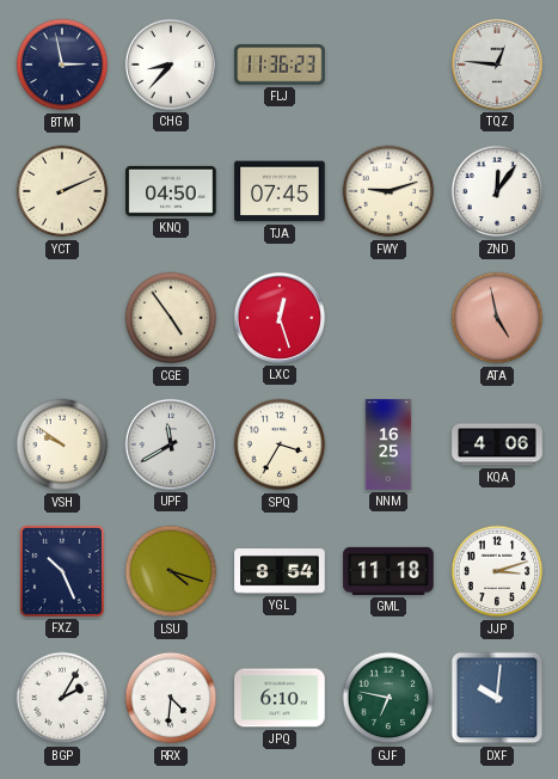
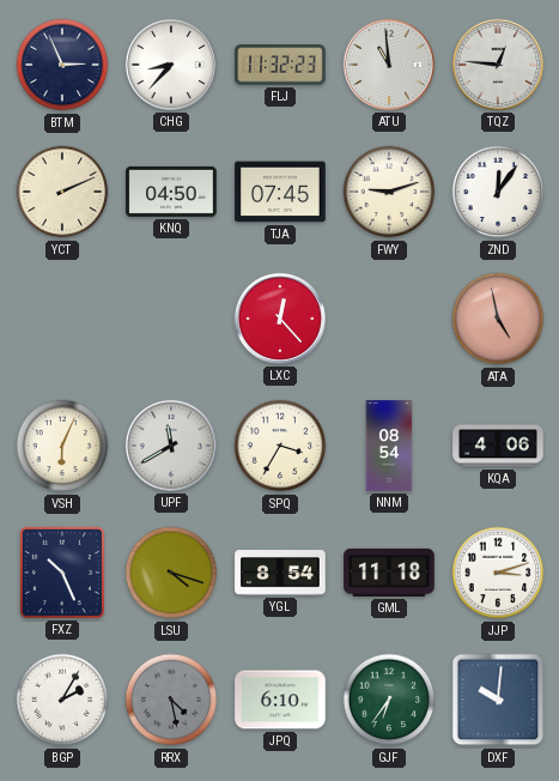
BTM: 2:58 -> 2:56 (62, 65)
FLJ: 11:36 -> 11:32 (280, 65)
ATU: none -> 10:59 (389, 65)
CGE: 4:54 -> none (171, 318)
LXC: 12:27 -> 12:23 (280, 319)
VSH: 9:51 -> 6:04 (62, 446)
NNM: 16:25 -> 08:54 (389, 446)
RRX: 4:31 -> 4:28 (171, 700)
RRX dial: white -> grey (171, 700)
GJF: 6:47 -> 6:36 (389, 700)
